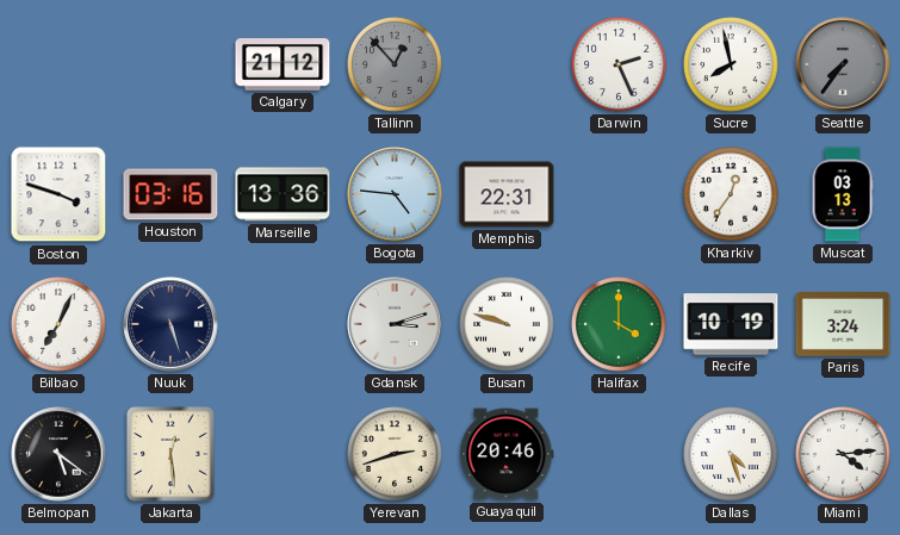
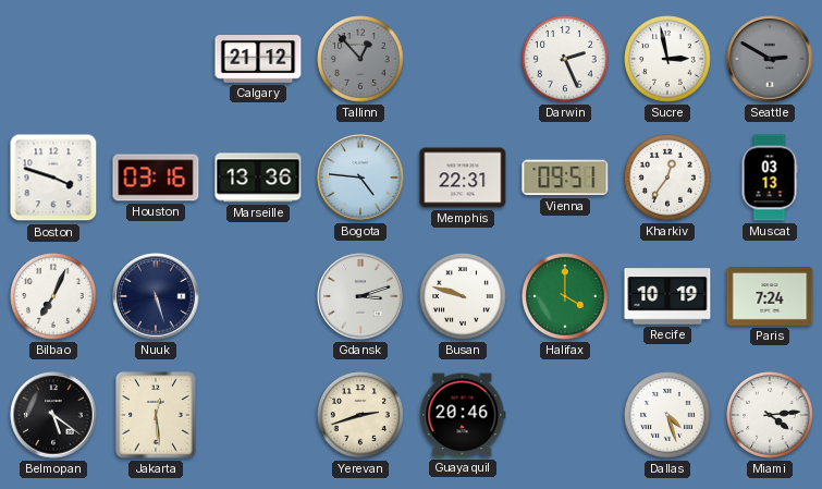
Sucre: 7:58 -> 2:58 (668, 60)
Seattle: 7:36 -> 2:50 (770, 59)
Vienna: none -> 09:51 (565, 178)
Paris: 3:24 -> 7:24 (770, 297)
